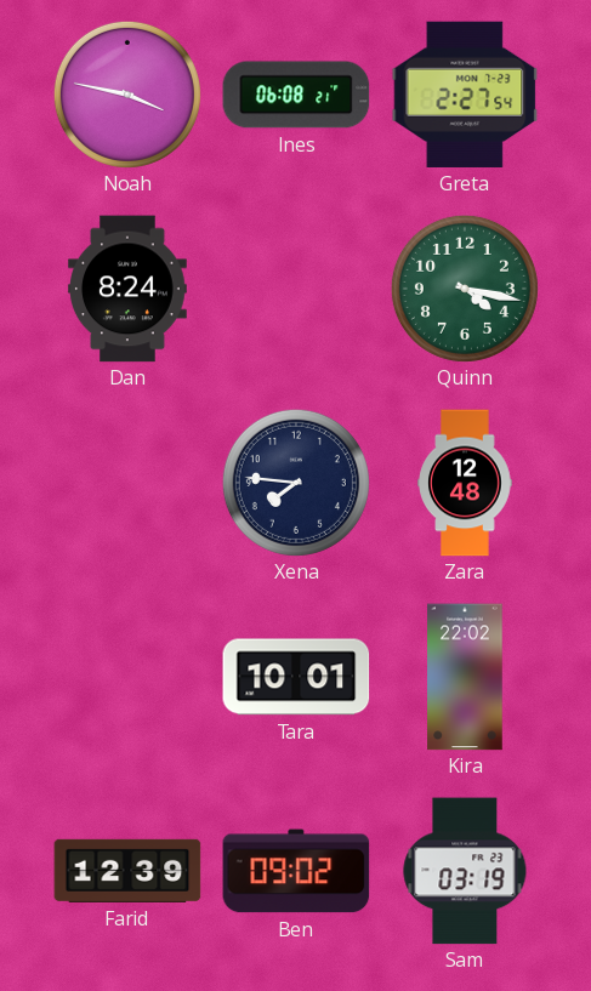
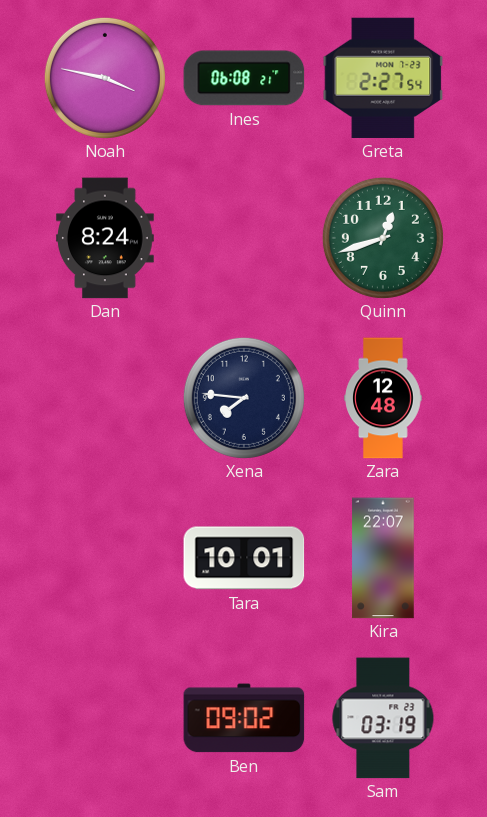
Quinn: 4:17 -> 12:42 (383, 238)
Kira: 22:02 -> 22:07 (383, 558)
Farid: 12:39 -> none (127, 871)
